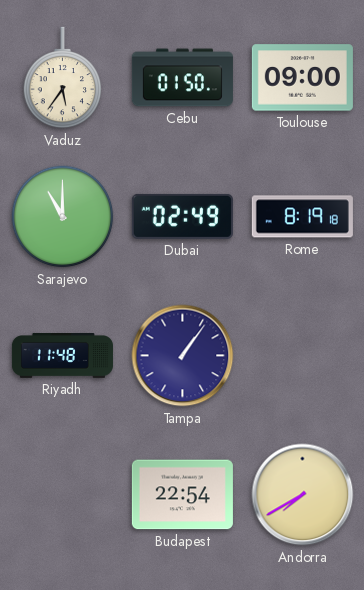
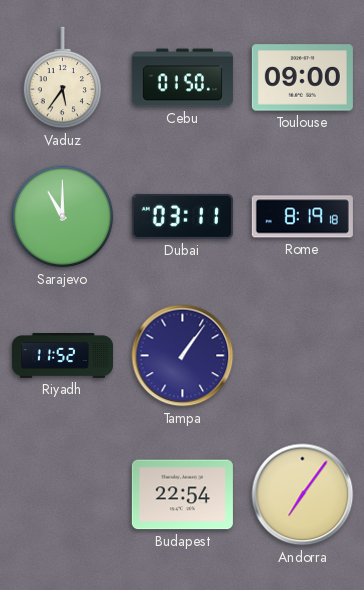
Dubai: 02:49 -> 03:11 (182, 216)
Riyadh: 11:48 -> 11:52 (62, 356)
Andorra: 7:40 -> 7:06 (303, 495)
